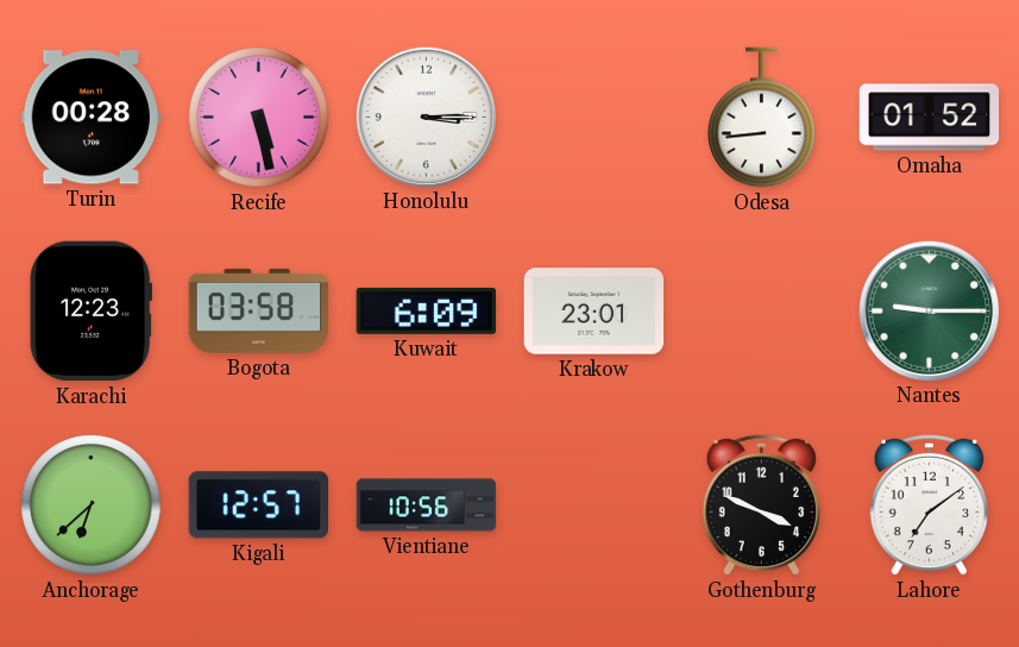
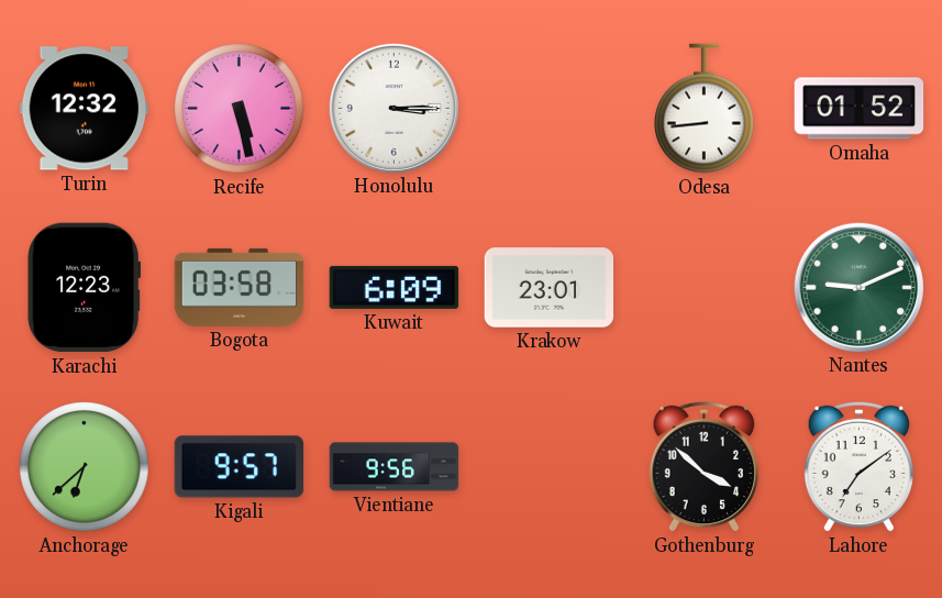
Turin: 00:28 -> 12:32 (84, 109)
Nantes: 9:15 -> 9:11 (858, 287)
Kigali: 12:57 -> 9:57 (239, 467)
Vientiane: 10:56 -> 9:56 (395, 467)
Gothenburg: 3:49 -> 3:52 (703, 466)
